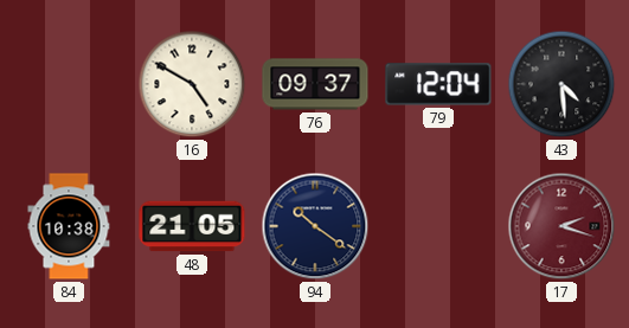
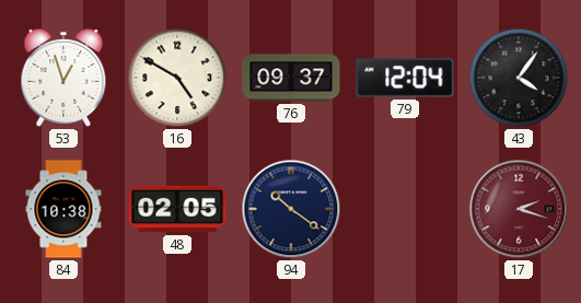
53: none -> 12:57 (63, 78)
43: 4:29 -> 4:06 (519, 78)
48: 21:05 -> 02:05 (177, 209)
